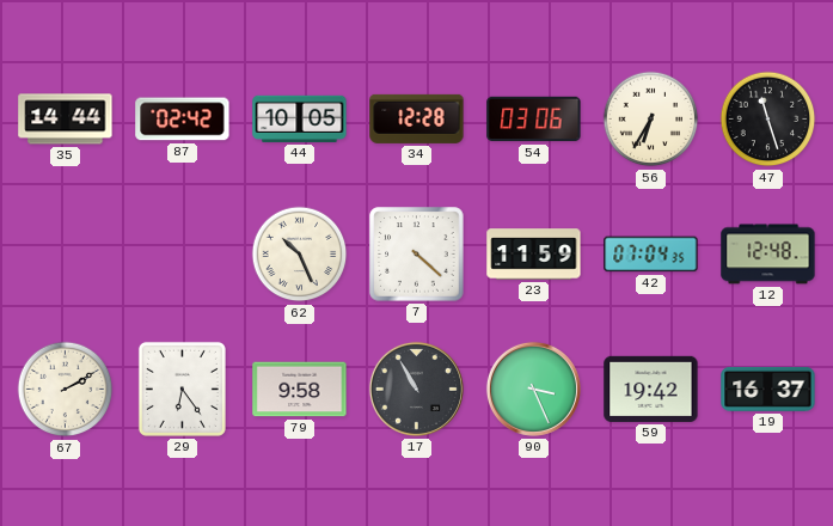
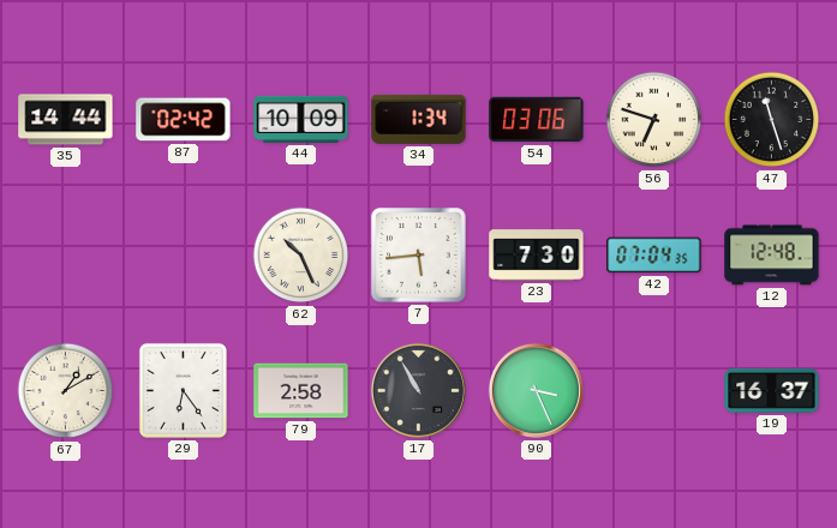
44: 10:05 -> 10:09 (301, 119)
34: 12:28 -> 1:34 (419, 119)
56: 6:35 -> 6:48 (654, 120)
7: 4:22 -> 5:44 (419, 256)
23: 11:59 -> 7:30 (537, 256)
67: 2:10 -> 1:10 (66, 391)
79: 9:58 -> 2:58 (301, 391)
59: 19:42 -> none (651, 389)
